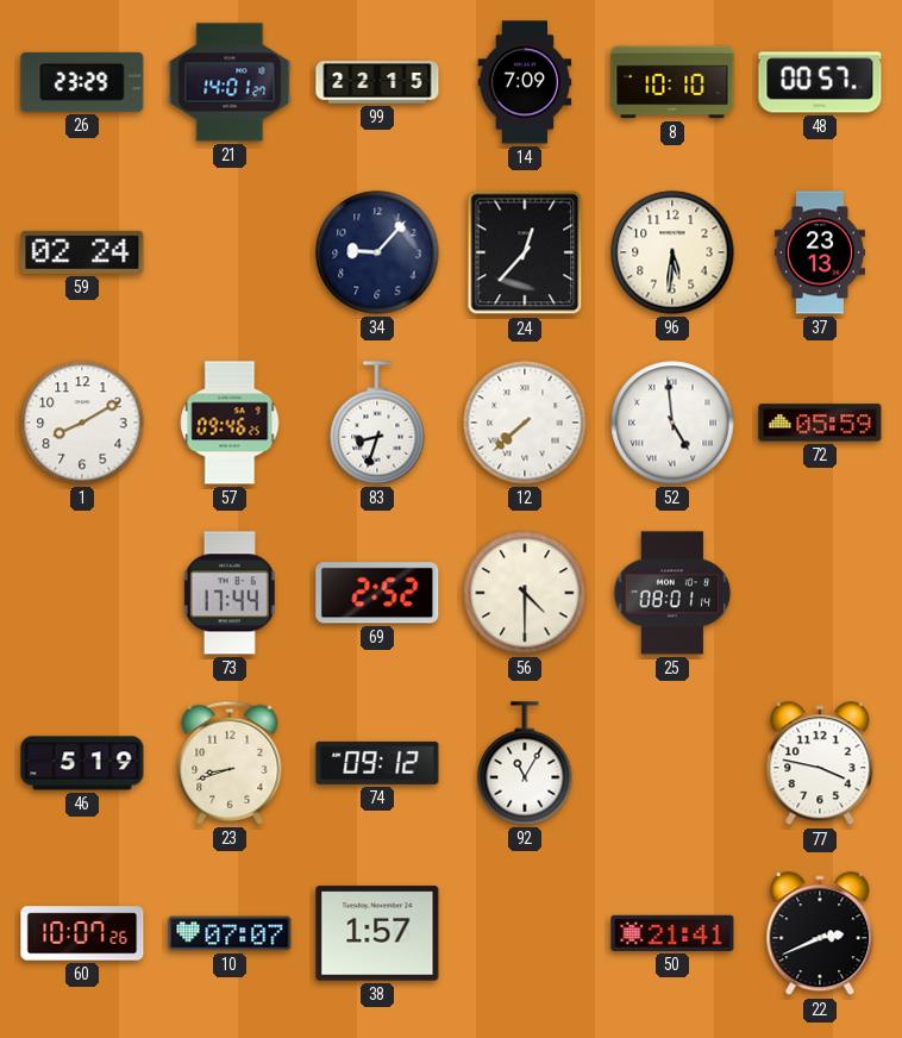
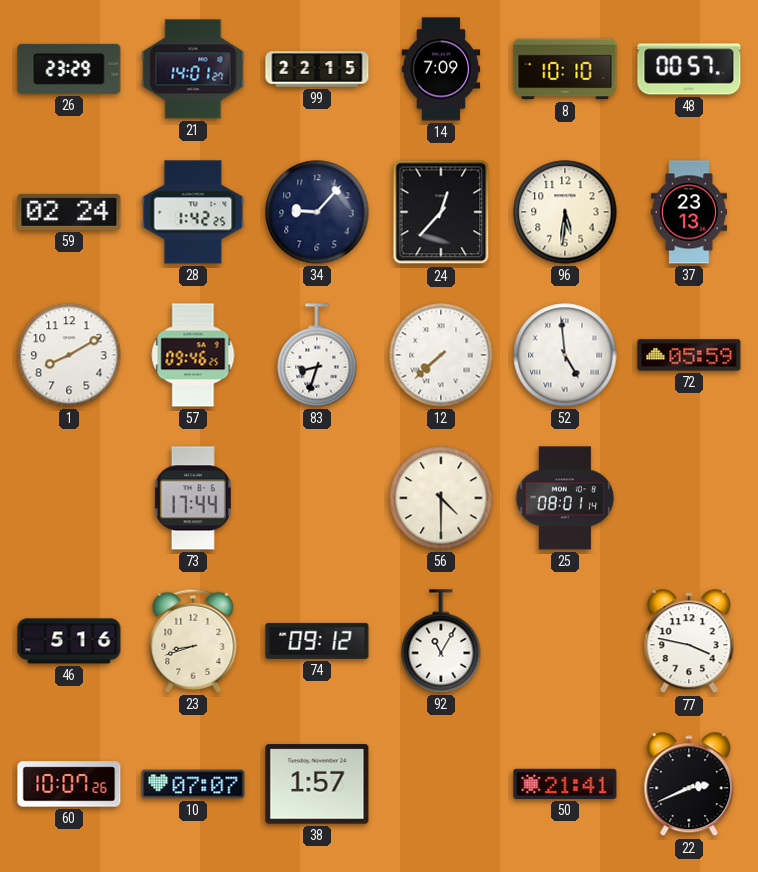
28: none -> 1:42 (193, 212)
69: 2:52 -> none (377, 593)
46: 5:19 -> 5:16 (69, 641)
